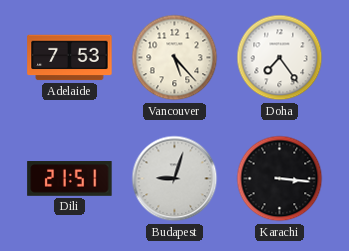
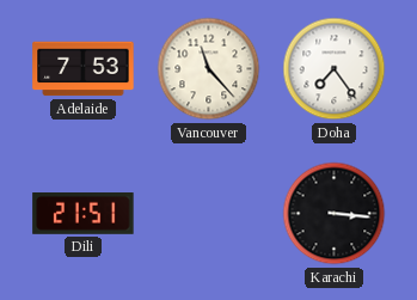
Vancouver: 5:23 -> 11:23 (209, 69)
Budapest: 9:03 -> none (175, 179)
